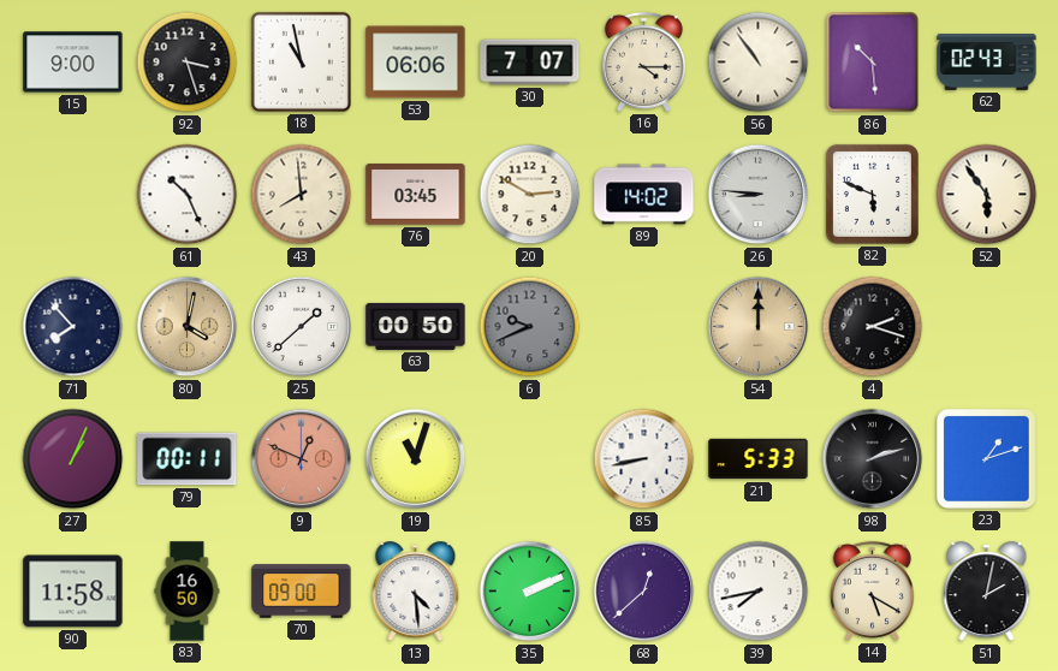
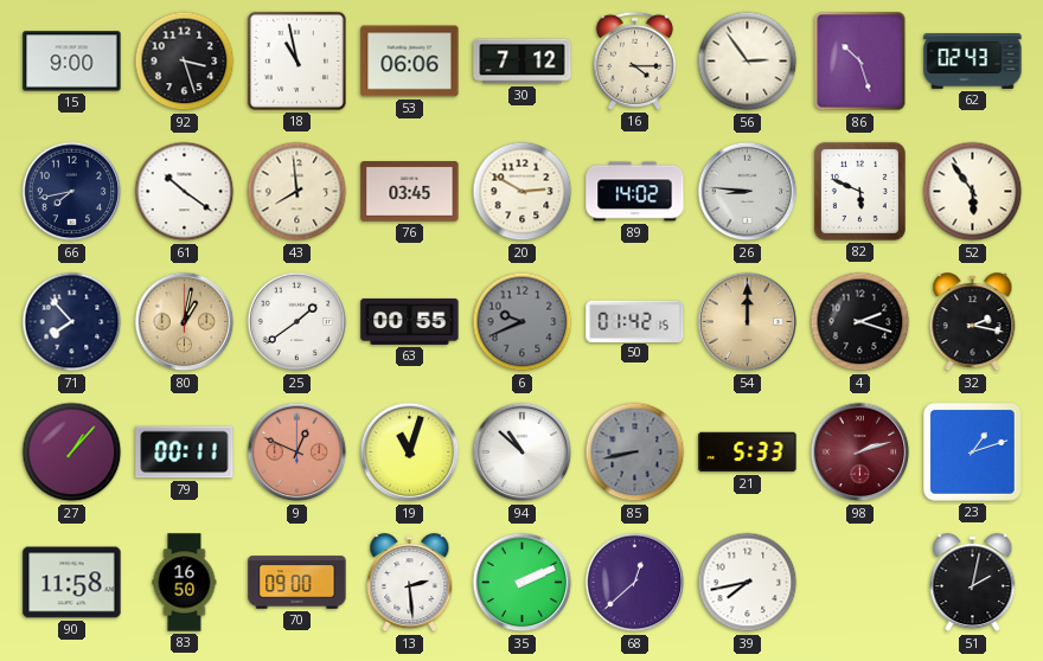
30: 7:07 -> 7:12 (523, 62)
56: 10:54 -> 2:54 (748, 62)
86: 10:29 -> 10:27 (860, 62)
66: none -> 7:43 (72, 192)
61: 10:26 -> 10:21 (185, 192)
80: 4:02 -> 1:02 (185, 322)
25: 1:38 -> 1:39 (297, 322)
63: 00:50 -> 00:55 (410, 321)
50: none -> 01:42 (635, 321)
32: none -> 2:17 (973, 322)
27: 1:04 -> 1:07 (72, 453)
94: none -> 10:52 (523, 453)
85 dial: white -> grey (635, 453)
98 dial: black -> burgundy (860, 453)
13: 4:29 -> 2:29 (410, 583)
14: 5:20 -> none (872, 590)
